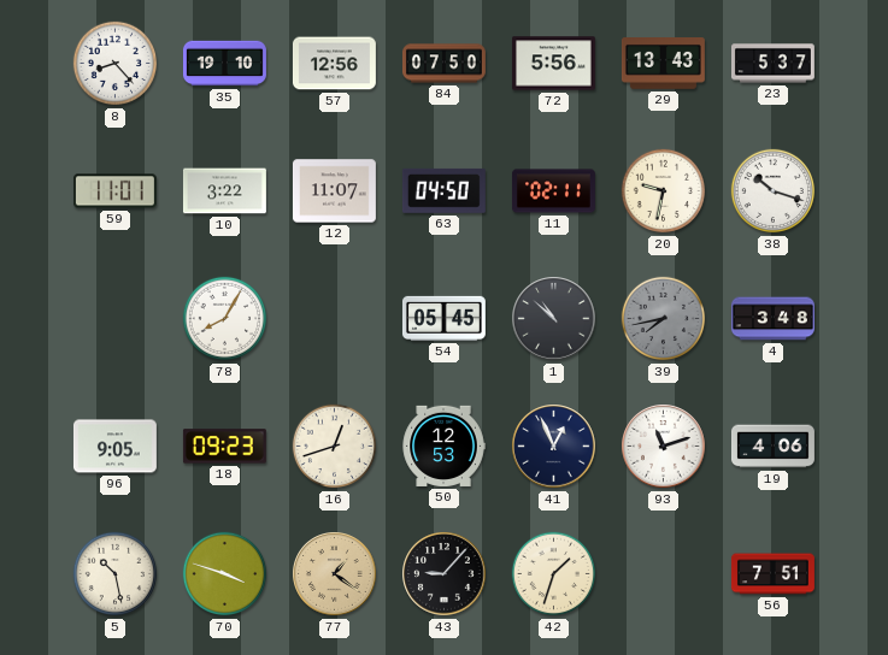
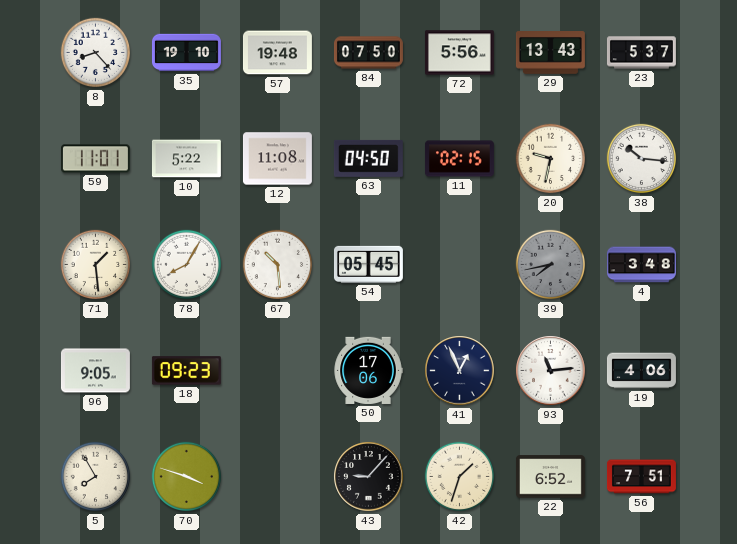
57: 12:56 -> 19:48 (277, 53)
10: 3:22 -> 5:22 (186, 159)
12: 11:07 -> 11:08 (277, 159)
11: 02:11 -> 02:15 (459, 159)
38: 10:18 -> 10:16 (642, 159)
71: none -> 1:29 (96, 265)
67: none -> 10:29 (278, 265)
1: 10:52 -> none (554, 319)
16: 12:42 -> none (335, 447)
50: 12:53 -> 17:06 (368, 370)
93: 11:12 -> 11:14 (551, 371)
5: 10:28 -> 7:55 (96, 477)
77: 1:21 -> none (335, 574)
22: none -> 6:52 (550, 477)
